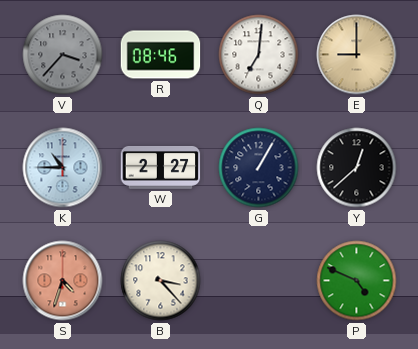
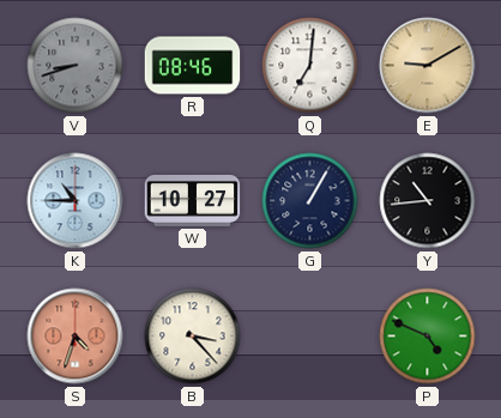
V: 3:37 -> 8:42 (76, 66)
E: 9:00 -> 9:10 (428, 66)
W: 2:27 -> 10:27 (193, 200)
Y: 12:38 -> 10:44 (428, 201)
